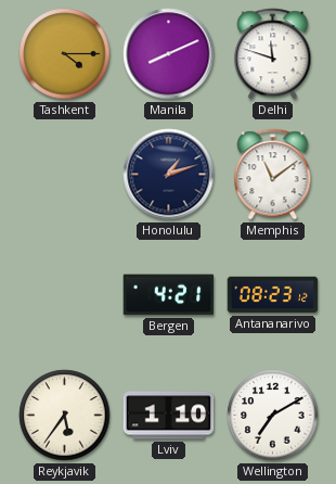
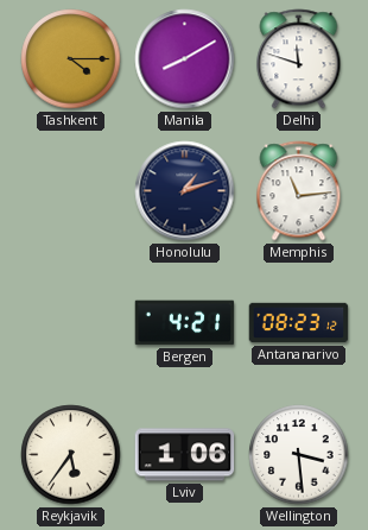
Manila: 8:11 -> 8:10 (185, 59)
Memphis: 11:09 -> 11:14 (299, 191)
Lviv: 1:10 -> 1:06 (185, 455)
Wellington: 7:10 -> 3:29 (299, 455)
